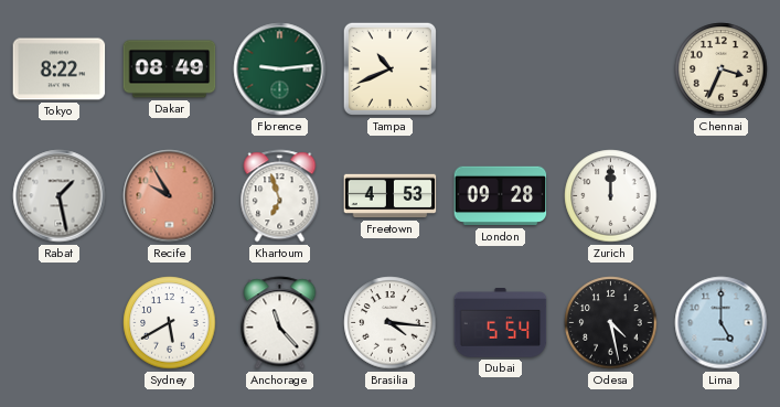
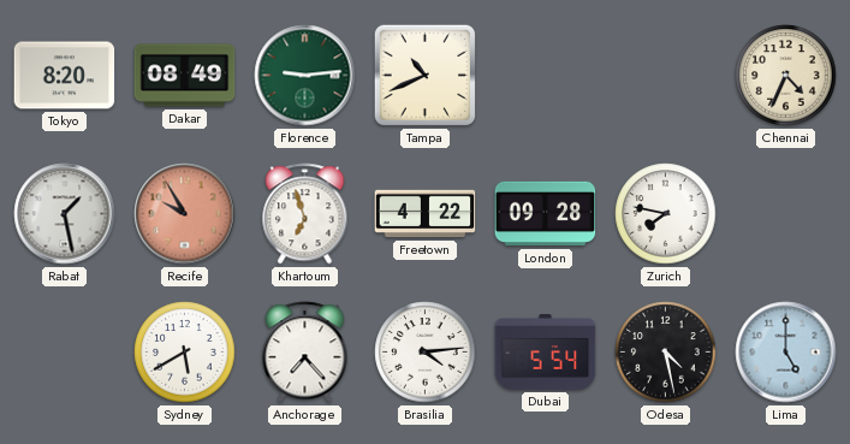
Tokyo: 8:22 -> 8:20 (65, 76)
Chennai: 3:34 -> 4:34 (786, 76)
Freetown: 4:53 -> 4:22 (426, 214)
Zurich: 12:00 -> 7:47 (666, 214)
Anchorage: 11:23 -> 7:23 (305, 353)
Brasilia: 4:16 -> 4:14 (426, 353)
